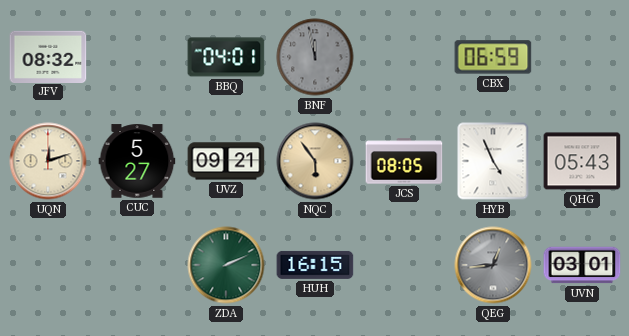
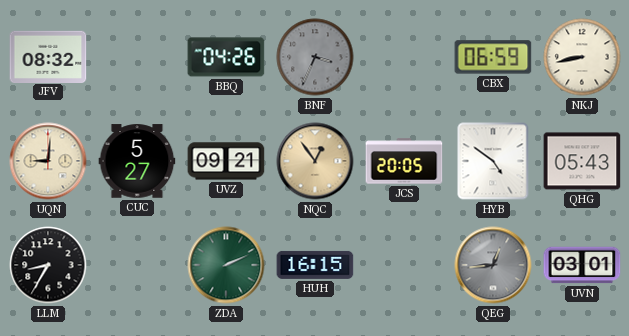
BBQ: 04:01 -> 04:26 (226, 57)
BNF: 11:58 -> 3:34 (315, 57)
NKJ: none -> 8:43 (582, 57)
UQN: 12:12 -> 9:01 (48, 161)
NQC: 5:54 -> 12:54 (315, 161)
JCS: 08:05 -> 20:05 (404, 161)
HYB: 4:56 -> 4:51 (493, 161)
LLM: none -> 8:35 (48, 265)
